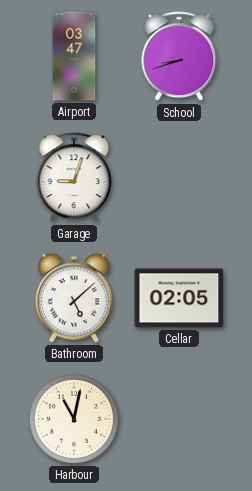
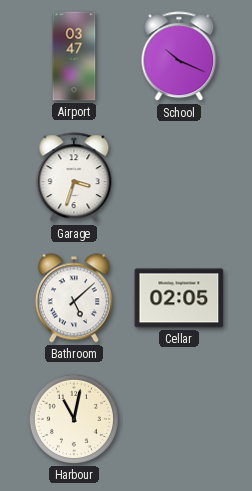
School: 8:42 -> 10:19 (179, 57)
Garage: 9:03 -> 3:33 (74, 178)
